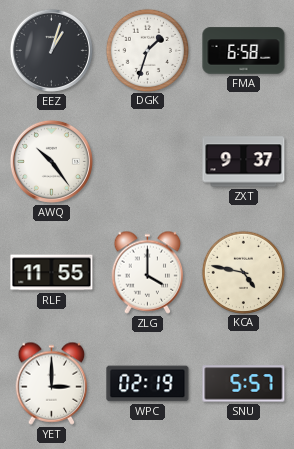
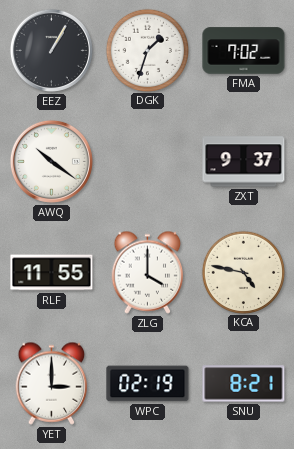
EEZ: 1:03 -> 1:05 (51, 50)
FMA: 6:58 -> 7:02 (244, 51)
AWQ: 10:24 -> 10:21 (51, 161)
SNU: 5:57 -> 8:21 (244, 384)
